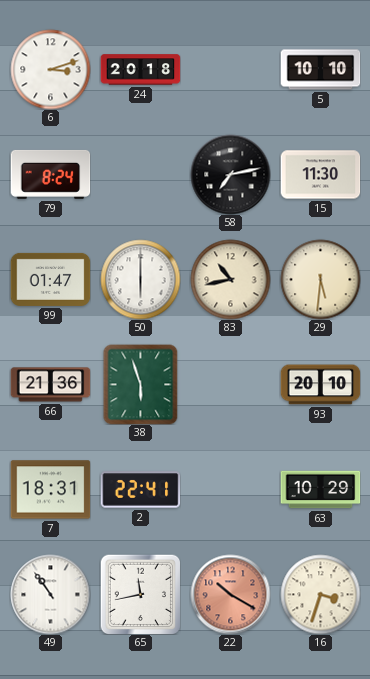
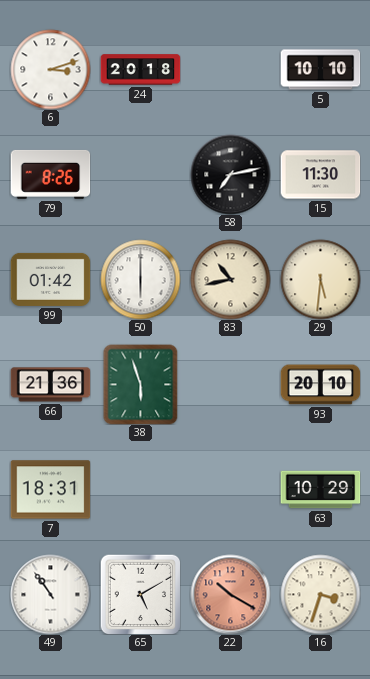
79: 8:24 -> 8:26 (50, 174)
99: 01:47 -> 01:42 (50, 279)
2: 22:41 -> none (140, 490)
65: 11:43 -> 5:10 (140, 594)
